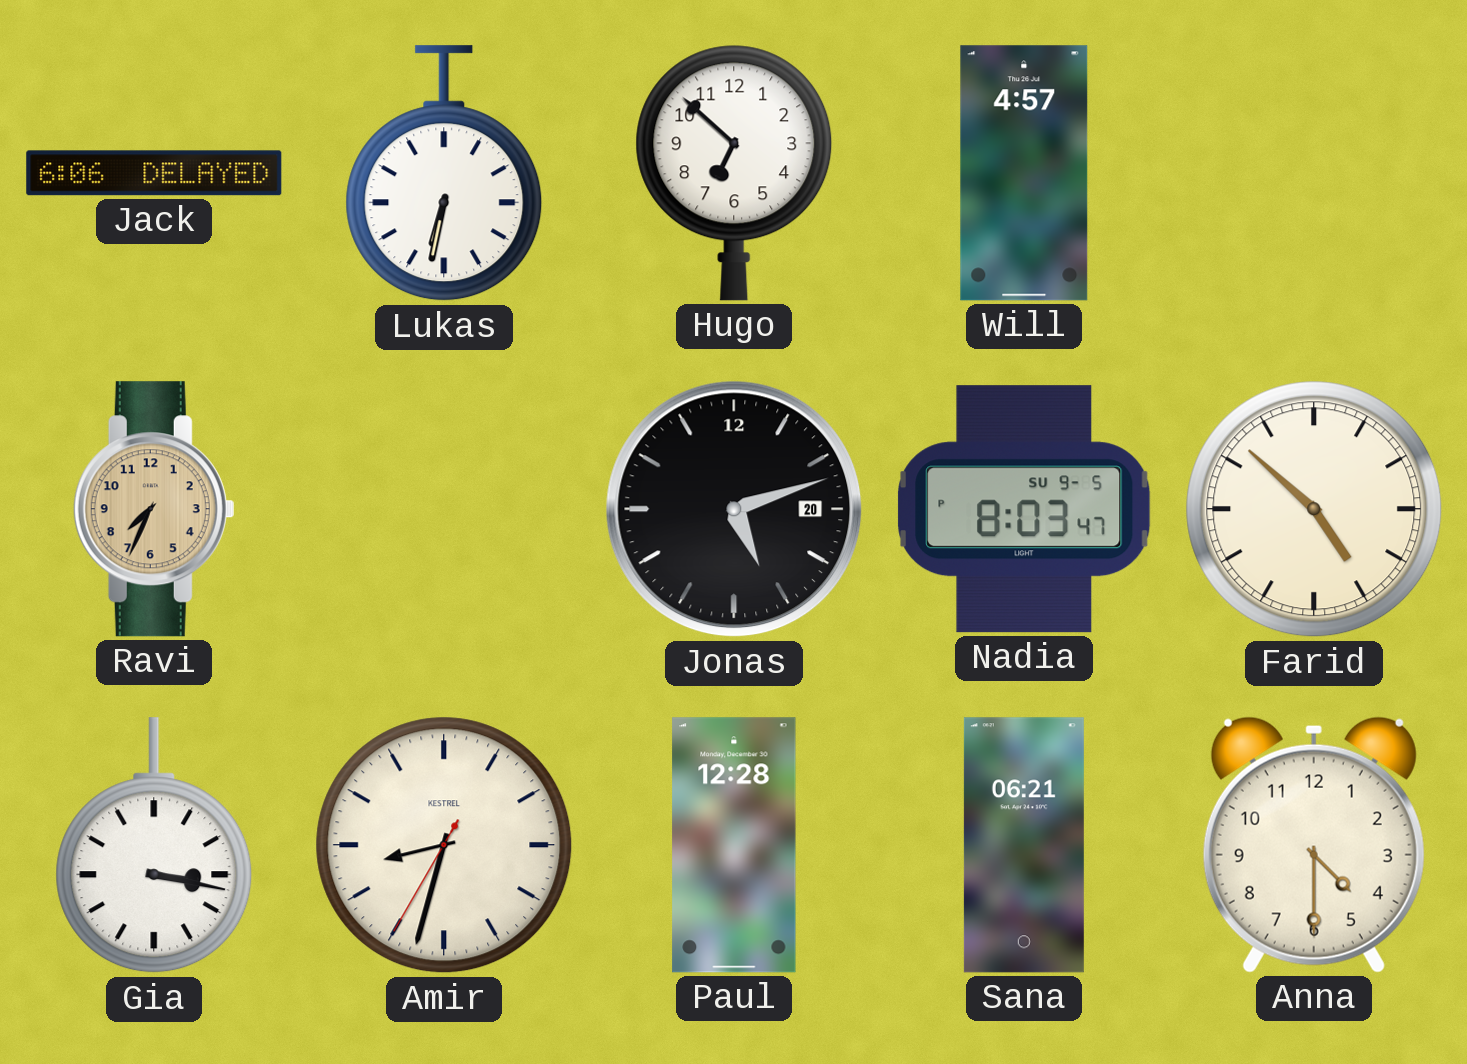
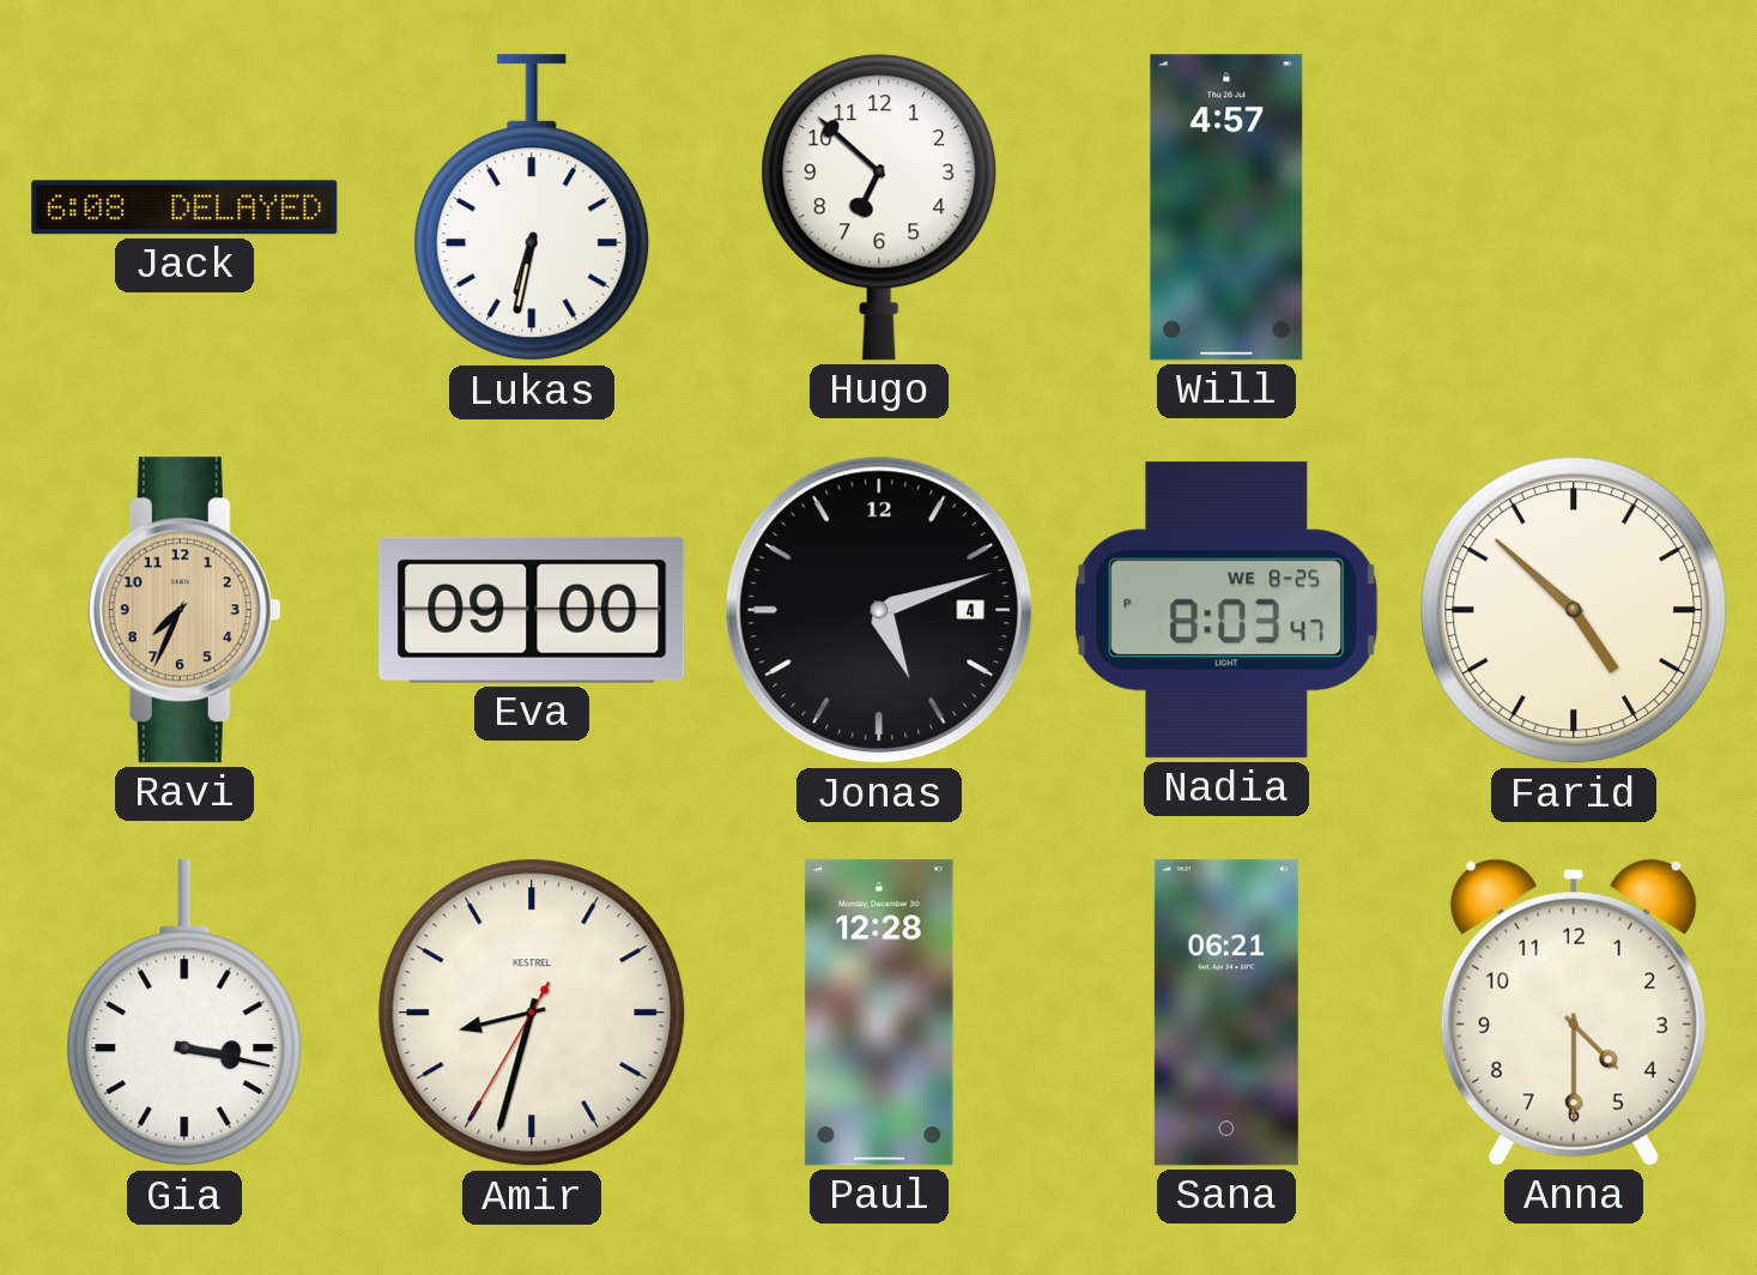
Jack: 6:06 -> 6:08 (184, 207)
Eva: none -> 09:00 (532, 610)
Jonas date: 20 -> 4 (879, 610)
Nadia date: SU 9-5 -> WE 8-25 (1226, 610)
